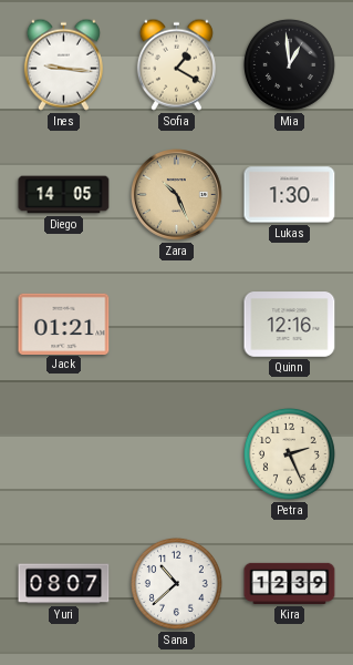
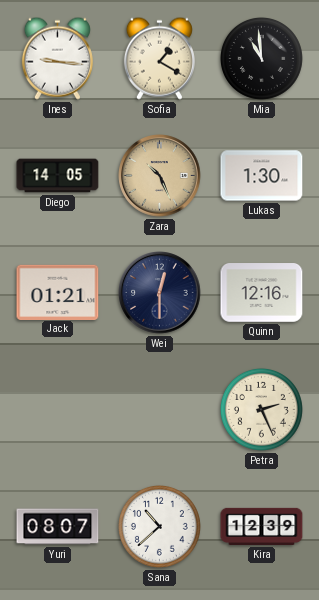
Mia: 12:59 -> 10:59 (261, 58)
Wei: none -> 12:30 (160, 293)
